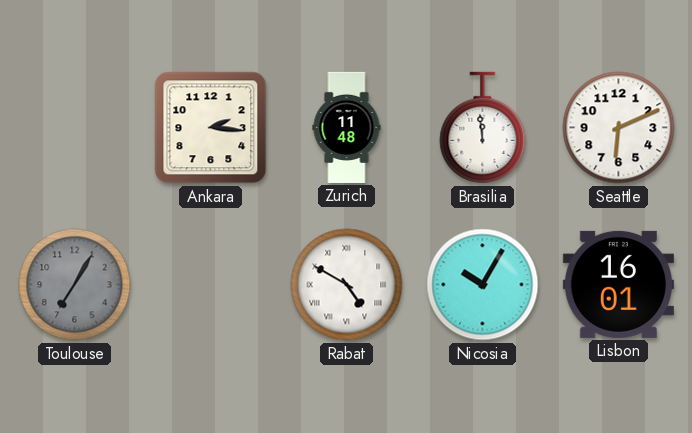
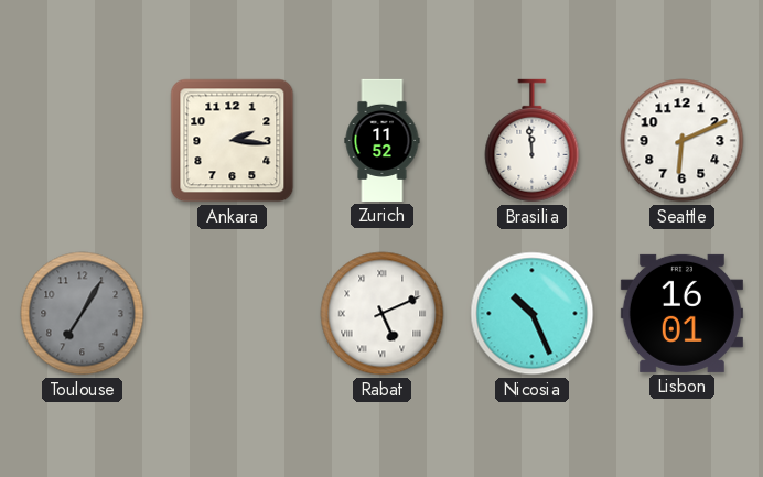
Zurich: 11:48 -> 11:52 (383, 140)
Rabat: 4:50 -> 5:11 (383, 314)
Nicosia: 10:05 -> 10:26 (533, 314)
